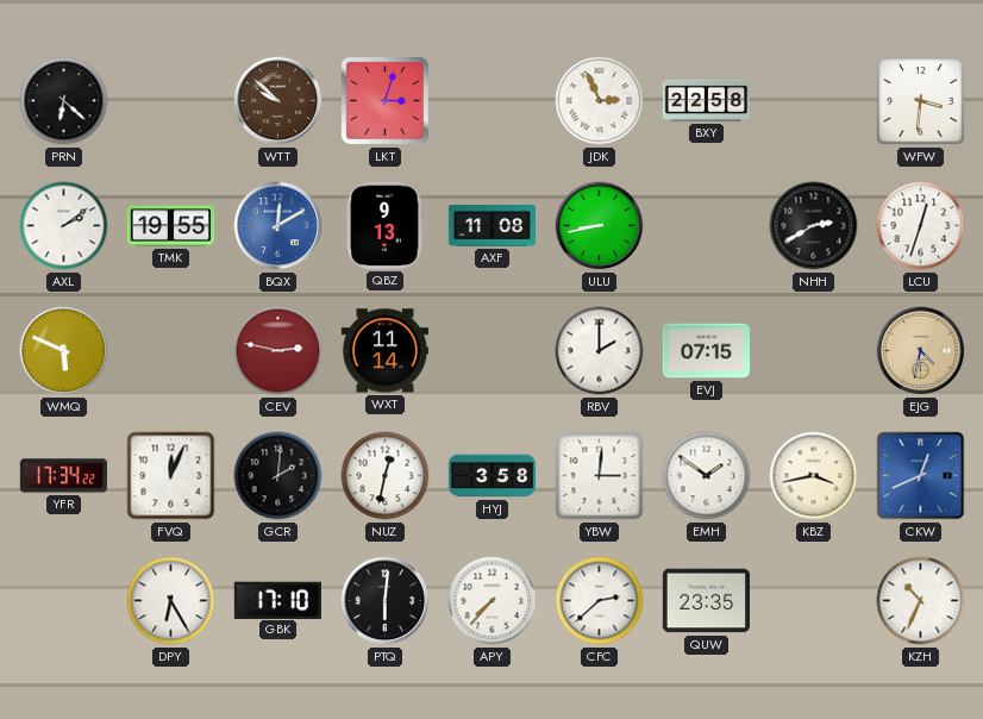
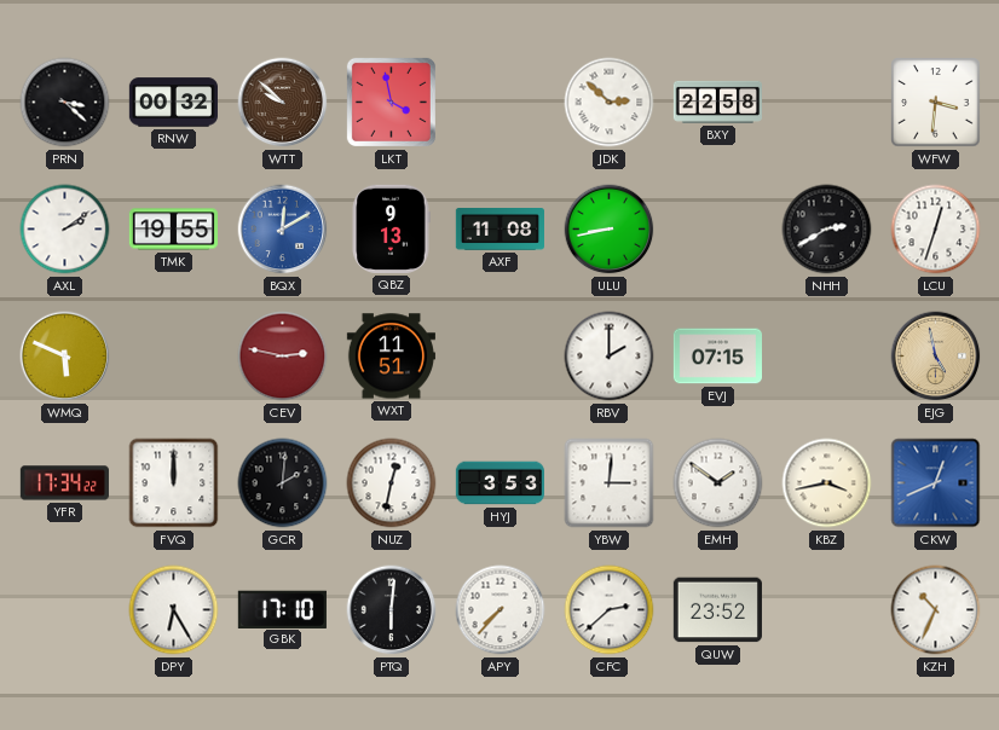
PRN: 6:22 -> 3:22 (65, 103)
RNW: none -> 00:32 (173, 103)
LKT: 3:03 -> 3:58 (391, 102)
JDK: 2:56 -> 2:52 (610, 103)
WXT: 11:14 -> 11:51 (391, 357)
EJG: 4:32 -> 4:58 (936, 357)
FVQ: 12:04 -> 12:00 (174, 483)
HYJ: 3:58 -> 3:53 (500, 483)
QUW: 23:35 -> 23:52 (717, 610)
